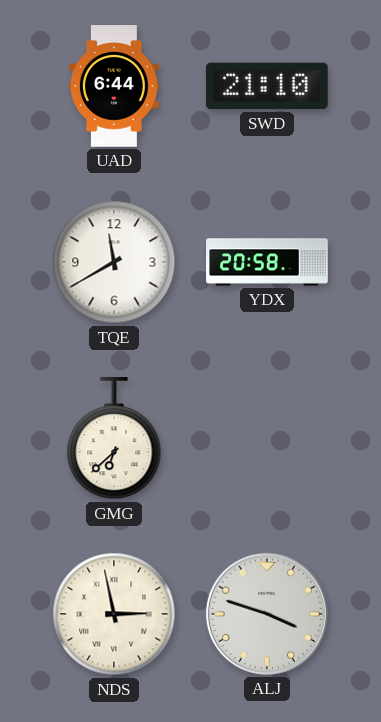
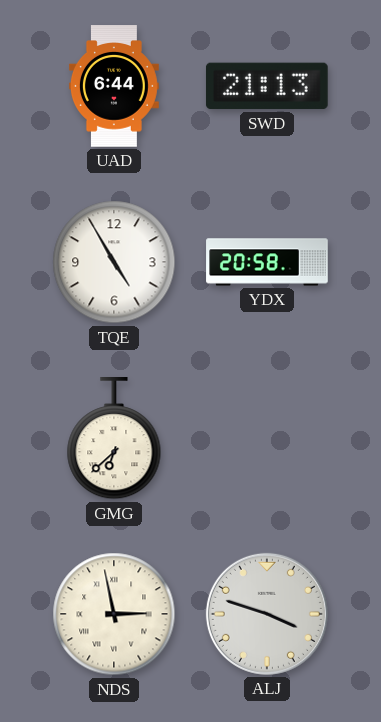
SWD: 21:10 -> 21:13 (267, 86)
TQE: 11:40 -> 4:55 (114, 262)
